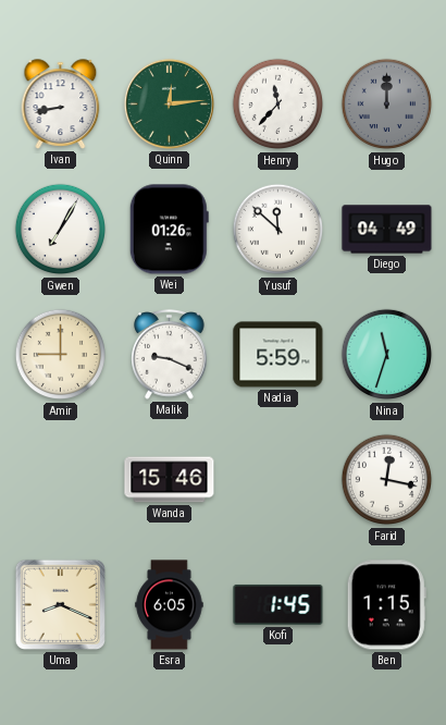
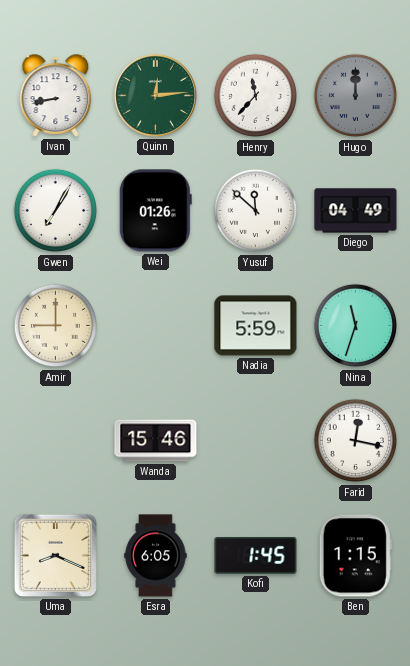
Malik: 9:19 -> none (170, 355)
